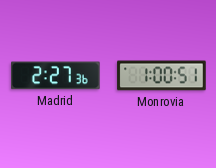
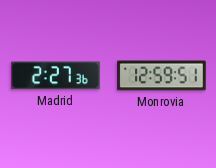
Monrovia: 1:00 -> 12:59 (162, 76)
